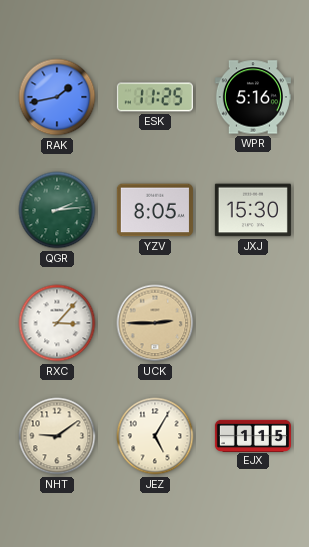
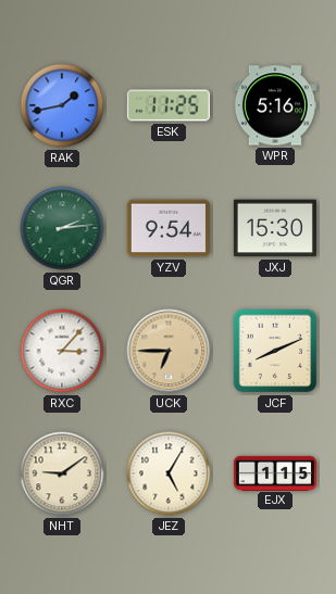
YZV: 8:05 -> 9:54 (169, 228)
UCK: 2:45 -> 6:45 (169, 351)
JCF: none -> 8:11 (275, 351)
